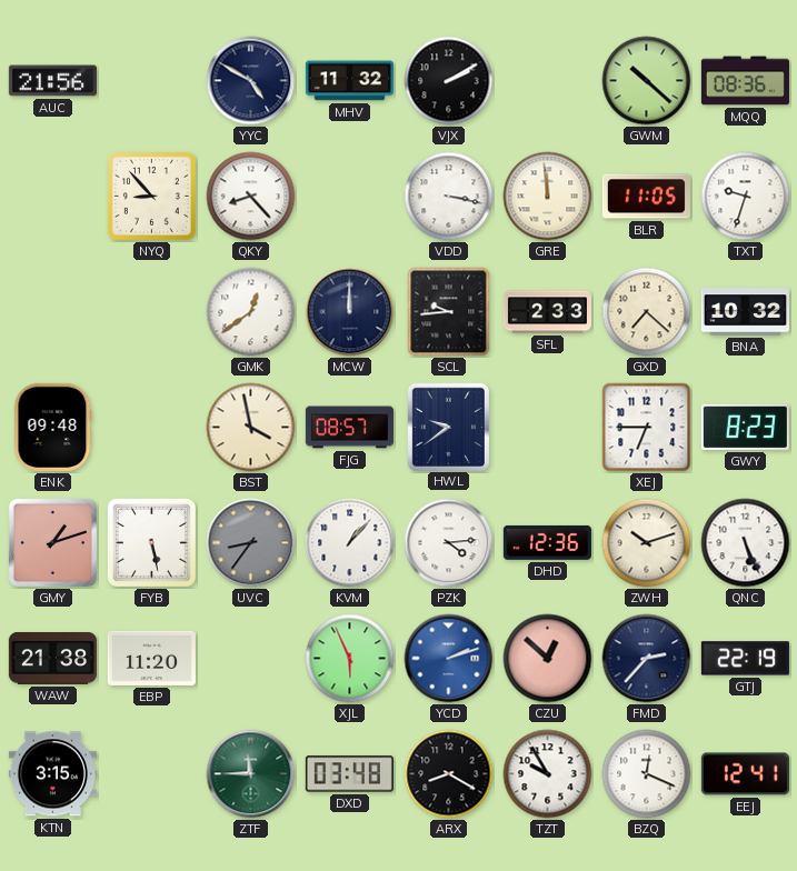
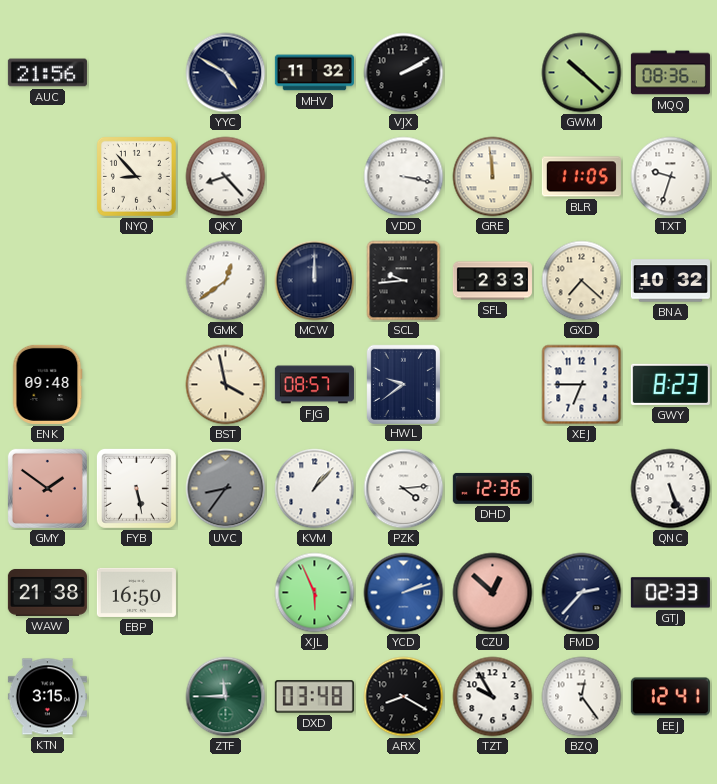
GMY: 1:12 -> 1:51 (47, 488)
ZWH: 10:12 -> none (647, 543)
EBP: 11:20 -> 16:50 (136, 592)
GTJ: 22:19 -> 02:33 (670, 593)
BZQ: 12:19 -> 12:24 (582, 697)
